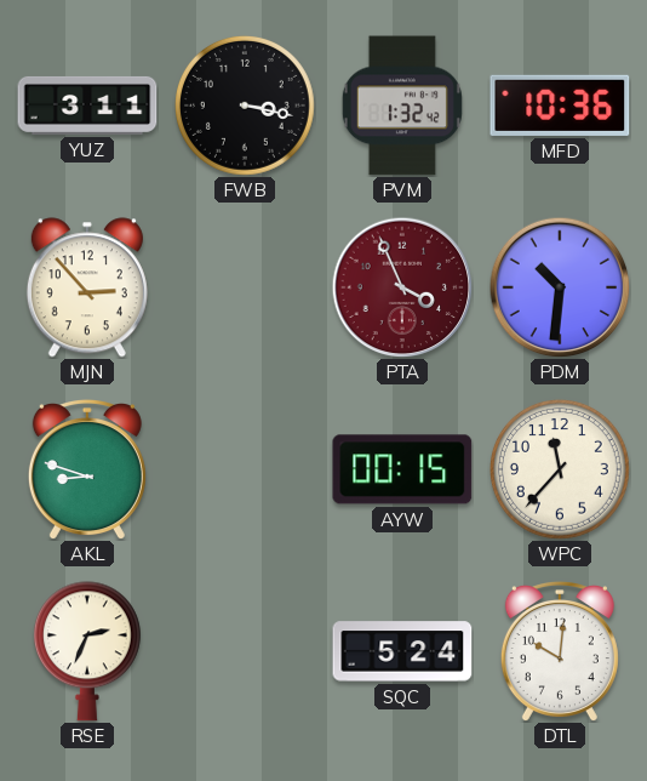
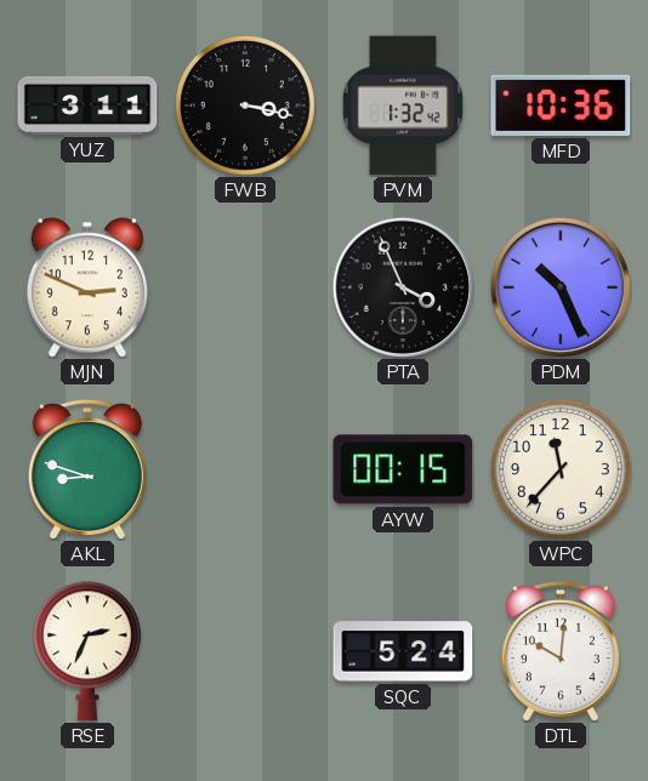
MJN: 2:53 -> 2:49 (87, 287)
PTA dial: burgundy -> black (403, 287)
PDM: 10:31 -> 10:26 (561, 287)
